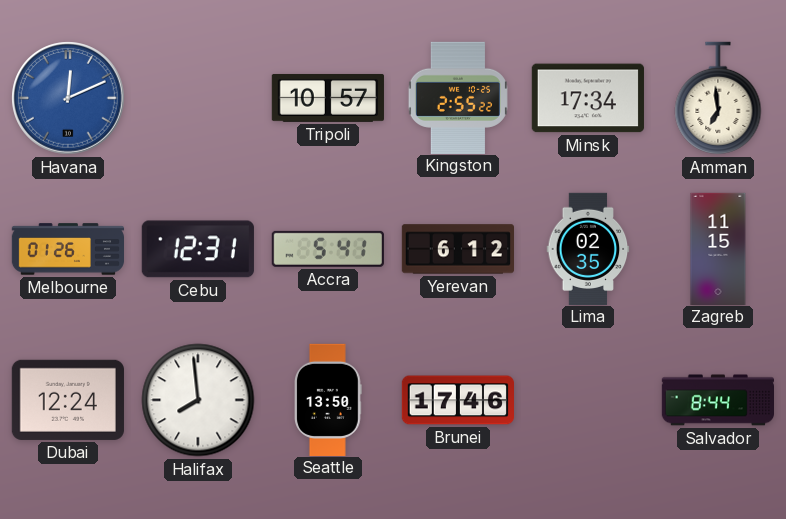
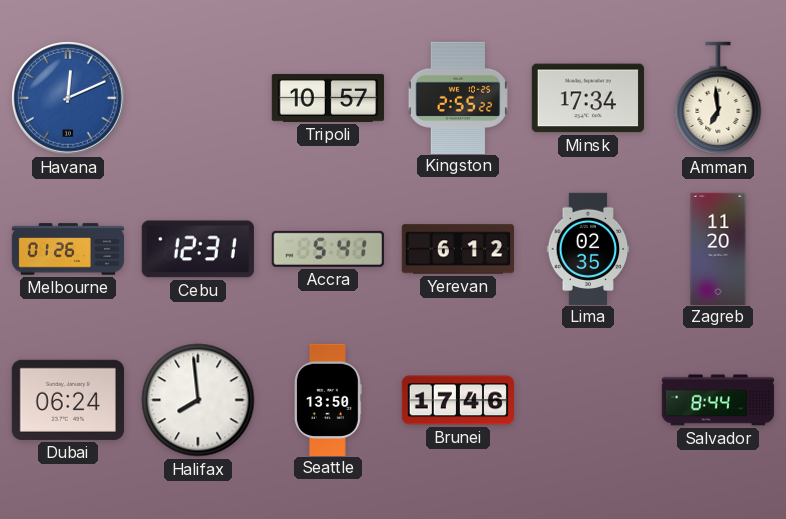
Zagreb: 11:15 -> 11:20 (718, 248)
Dubai: 12:24 -> 06:24 (68, 400)
